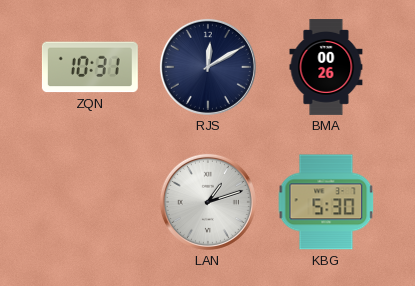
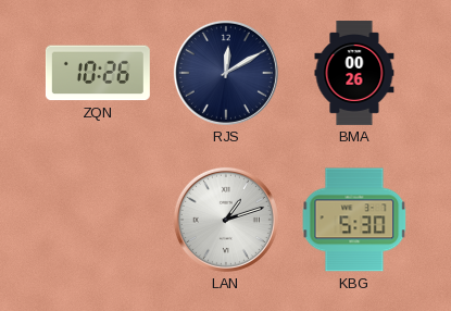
ZQN: 10:31 -> 10:26 (98, 73)
